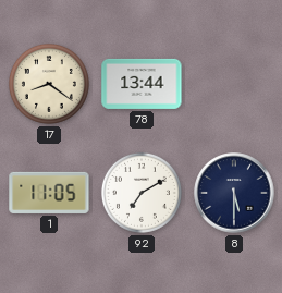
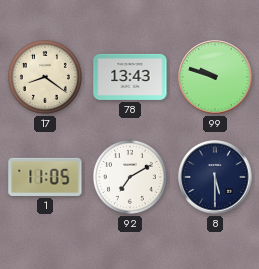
78: 13:44 -> 13:43 (130, 77)
99: none -> 9:48 (215, 77)
